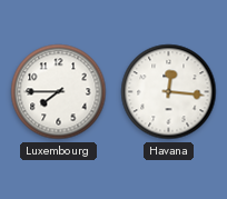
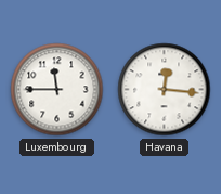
Luxembourg: 7:45 -> 11:45 (57, 90)
